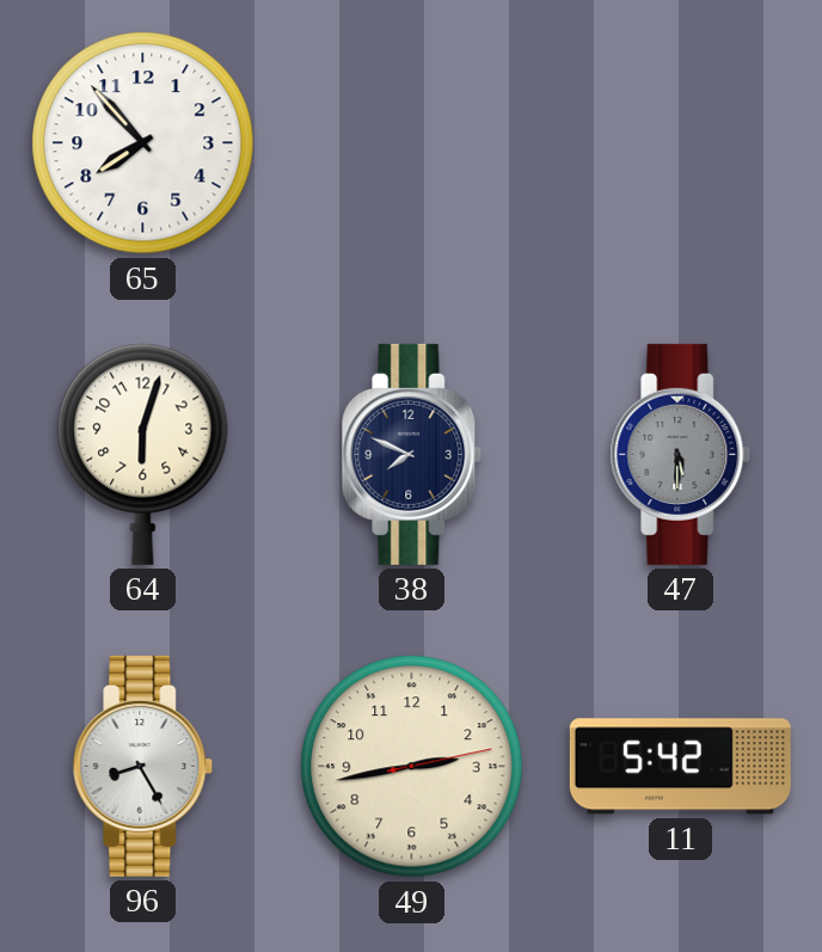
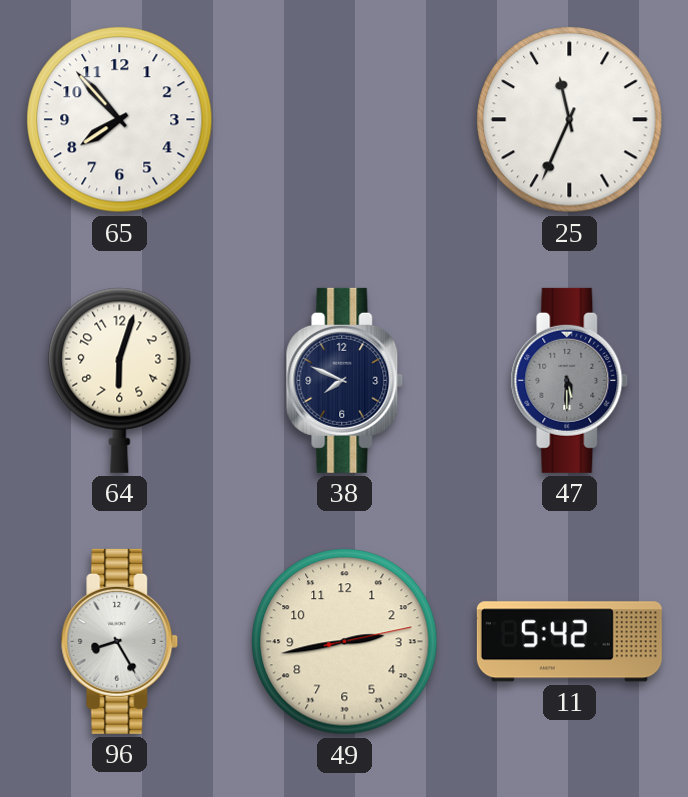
25: none -> 11:34 (570, 120)
